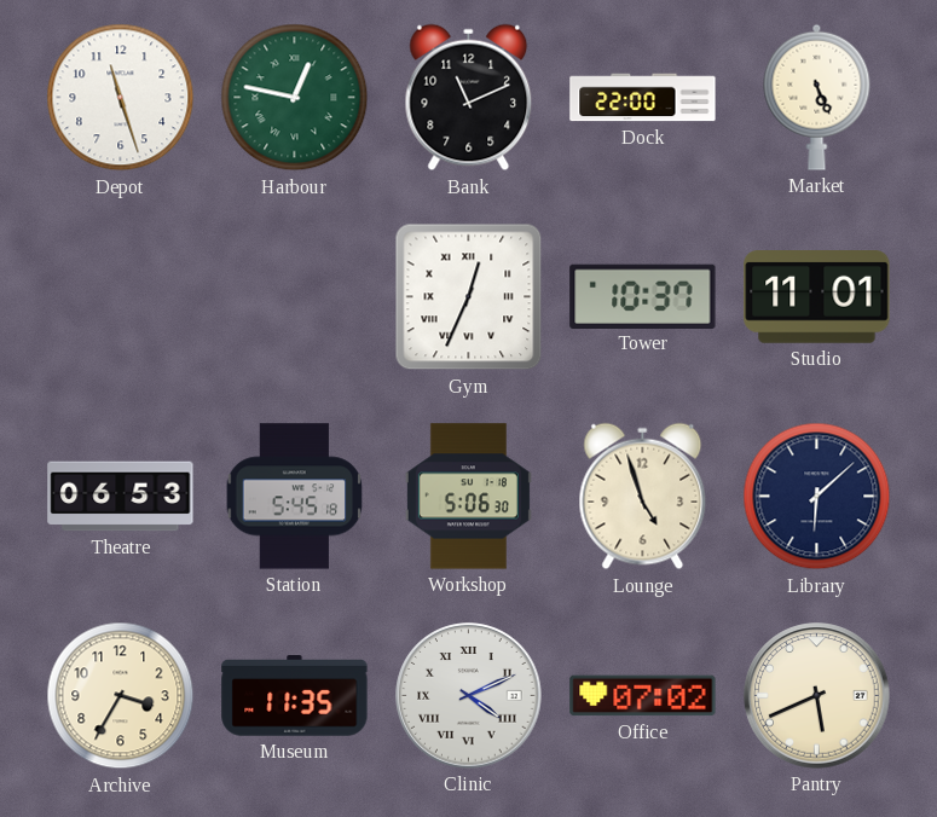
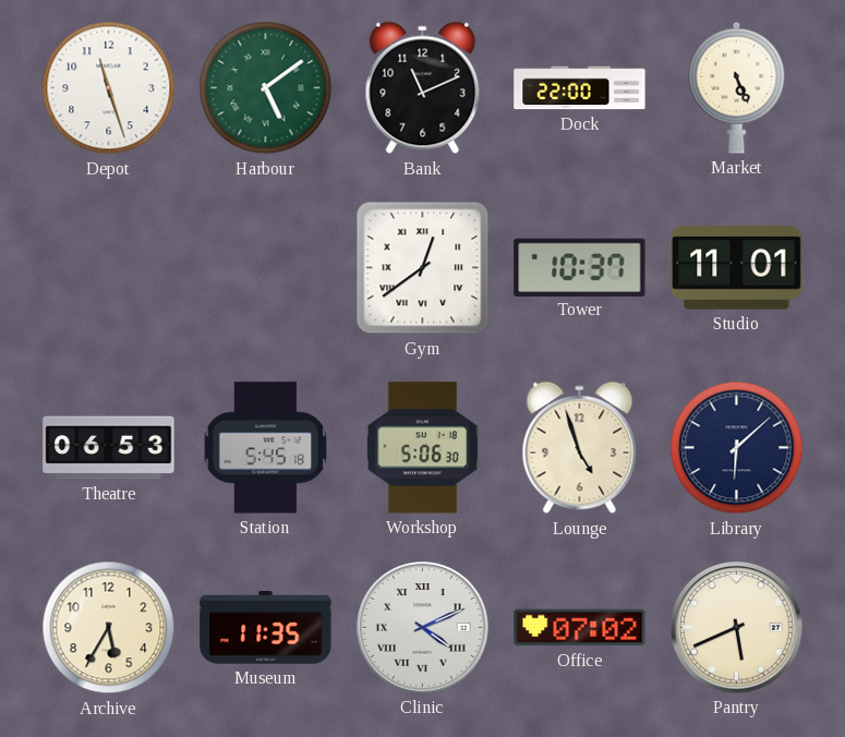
Harbour: 12:47 -> 5:09 (266, 88)
Gym: 12:34 -> 12:39 (423, 268)
Archive: 3:35 -> 5:35 (109, 628)
